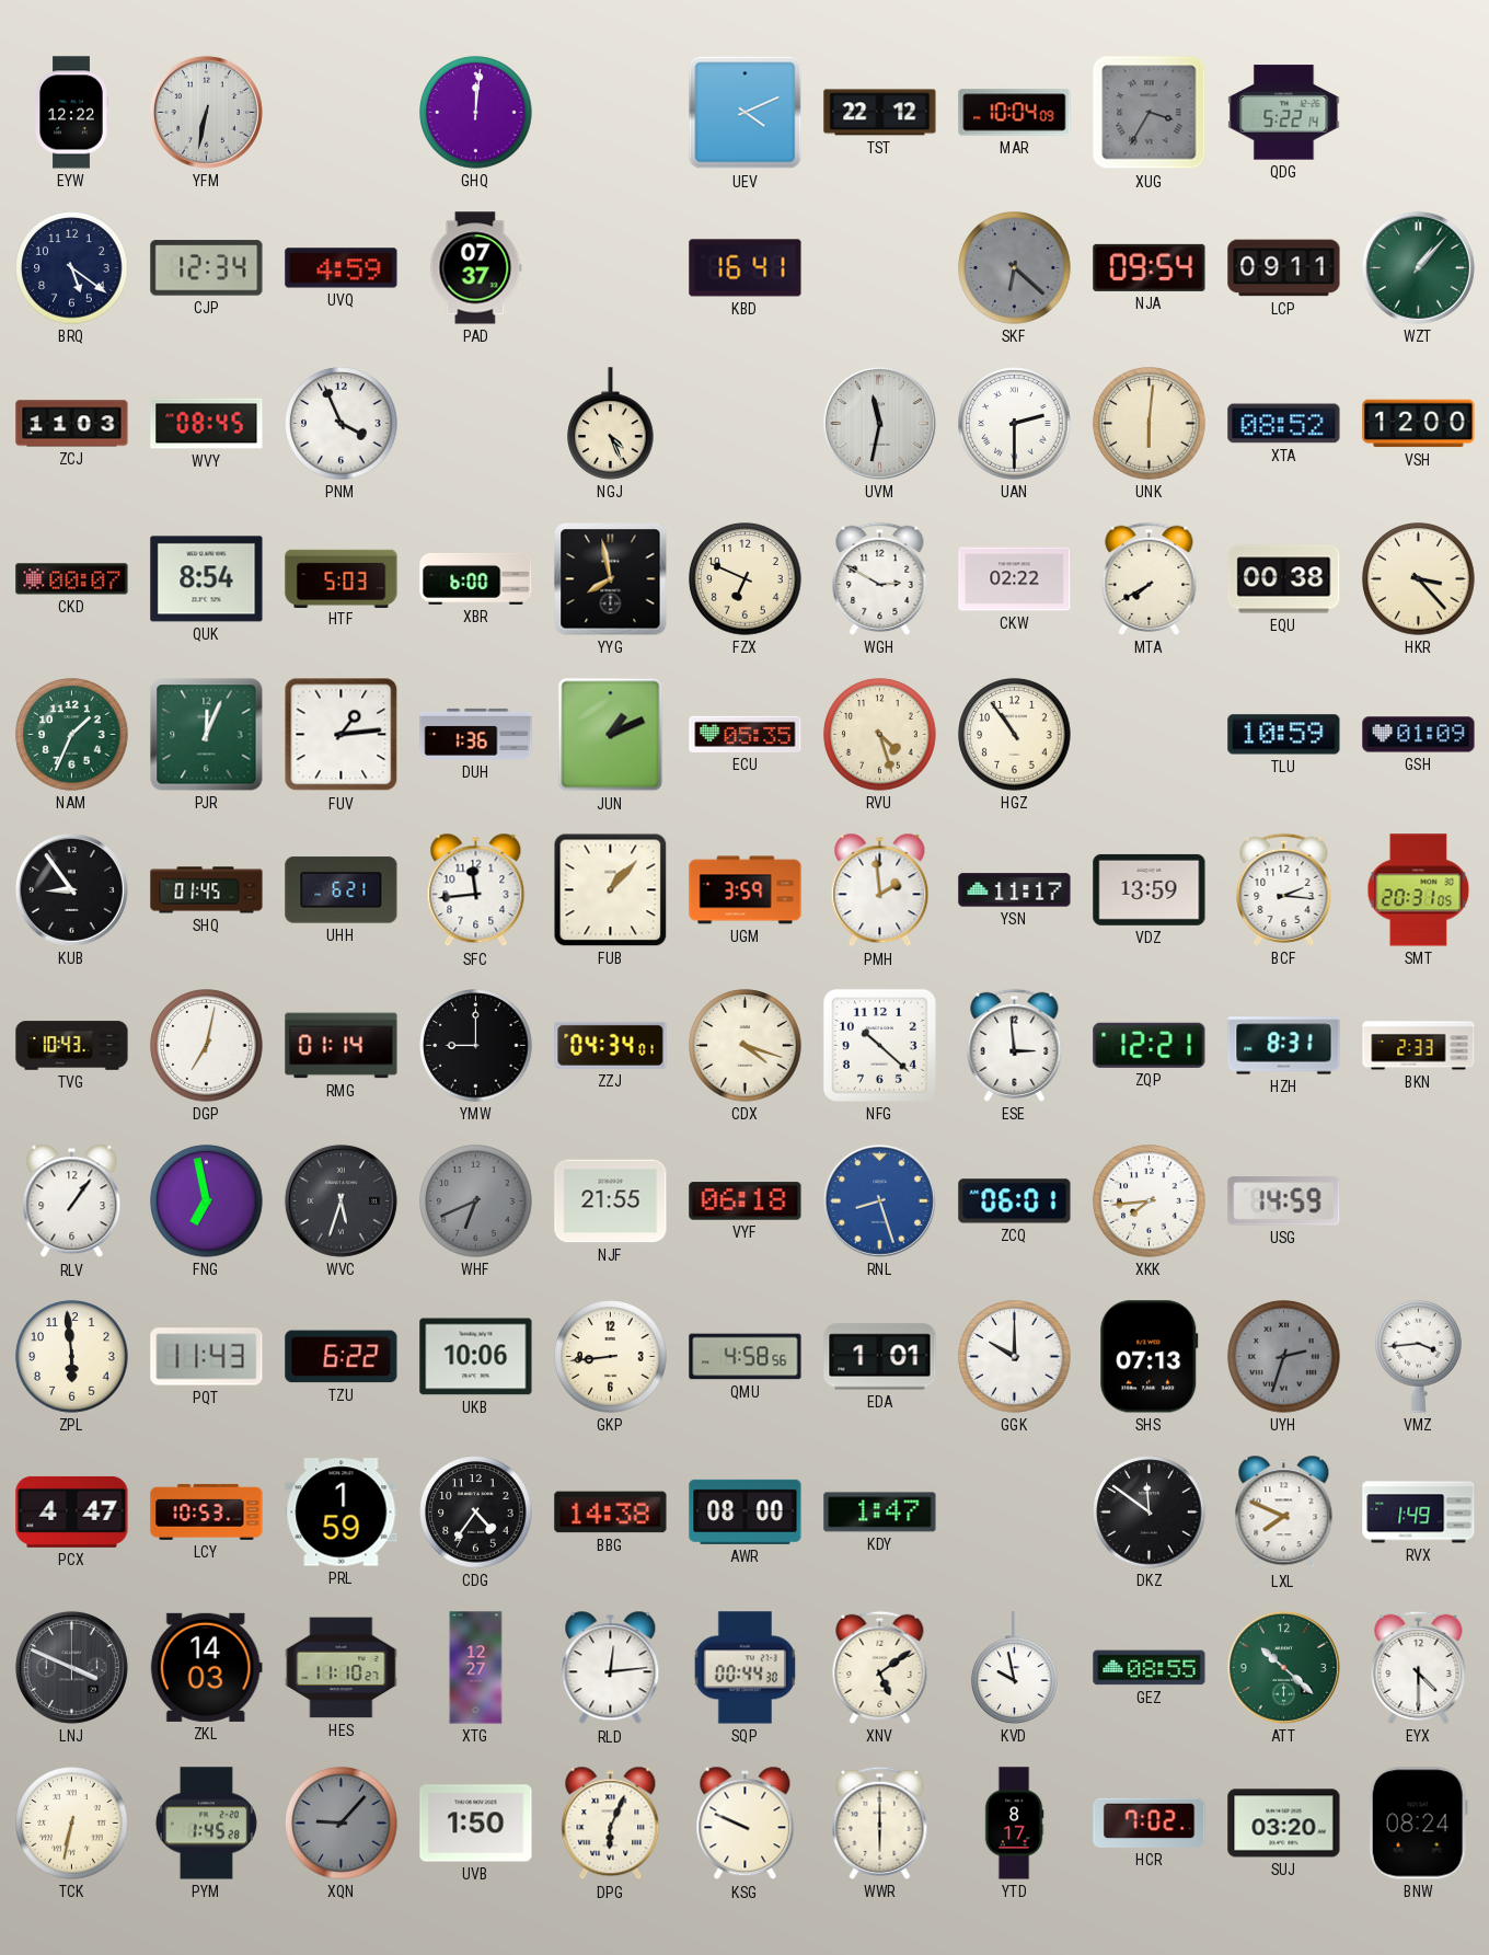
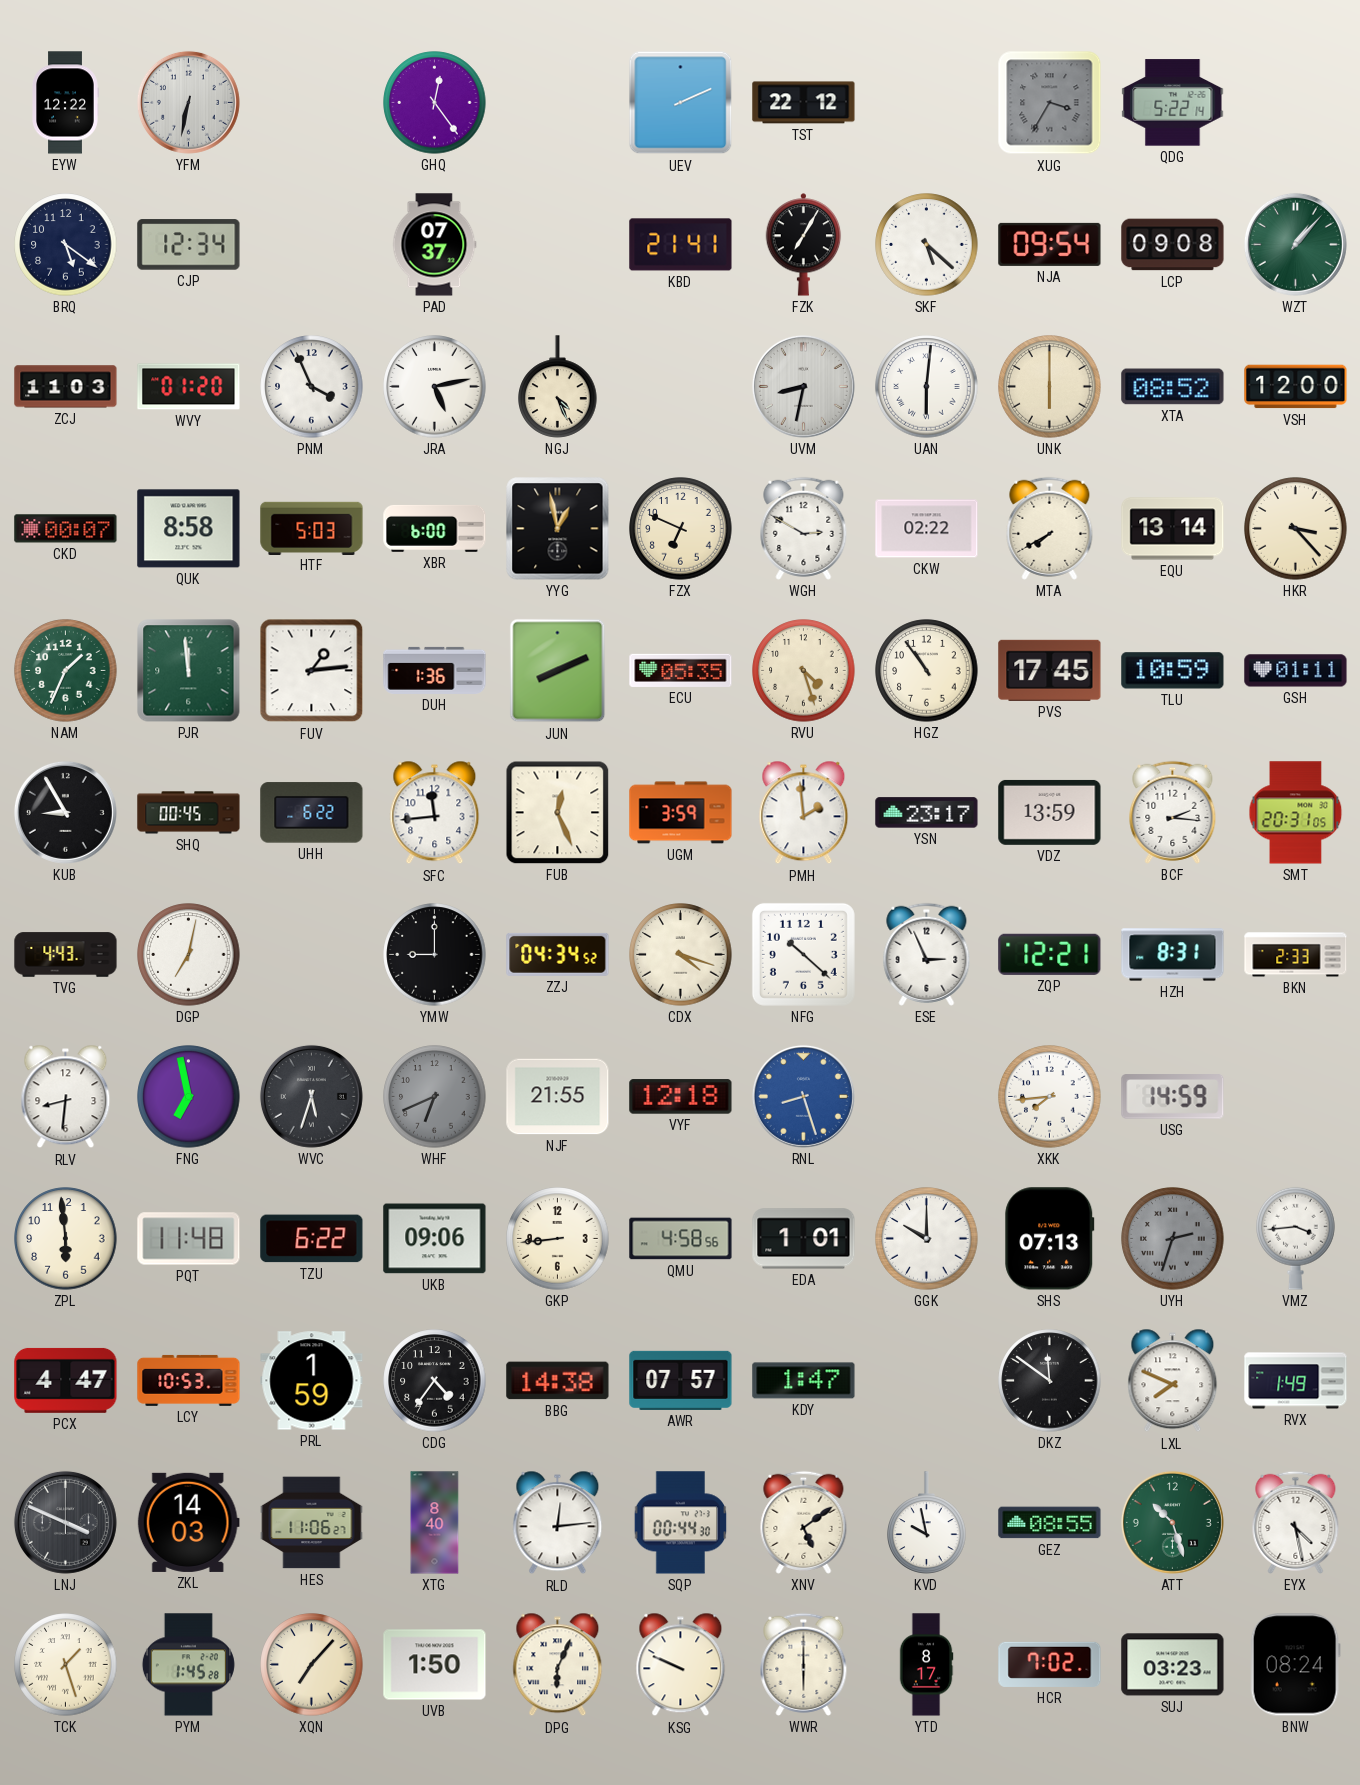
GHQ: 12:01 -> 12:24 (435, 103)
UEV: 4:11 -> 2:11 (681, 103)
MAR: 10:04 -> none (1015, 113)
UVQ: 4:59 -> none (342, 268)
KBD: 16:41 -> 21:41 (681, 245)
FZK: none -> 7:05 (804, 245)
SKF: 6:22 -> 5:22 (927, 245)
SKF dial: grey -> white (927, 245)
LCP: 09:11 -> 09:08 (1173, 245)
WVY: 08:45 -> 01:20 (189, 387)
JRA: none -> 5:13 (435, 387)
UVM: 11:32 -> 8:32 (803, 386)
UAN: 2:30 -> 6:01 (927, 387)
UNK: 6:01 -> 6:00 (1050, 387)
QUK: 8:54 -> 8:58 (189, 529)
YYG: 7:58 -> 12:58 (558, 529)
EQU: 00:38 -> 13:14 (1173, 529)
PJR: 12:04 -> 11:59 (189, 671)
JUN: 1:11 -> 8:11 (558, 671)
PVS: none -> 17:45 (1050, 670)
GSH: 01:09 -> 01:11 (1296, 671)
KUB: 8:54 -> 8:55 (65, 812)
SHQ: 01:45 -> 00:45 (189, 813)
UHH: 6:21 -> 6:22 (312, 813)
FUB: 1:07 -> 12:26 (558, 813)
YSN: 11:17 -> 23:17 (927, 813)
TVG: 10:43 -> 4:43 (66, 955)
RMG: 01:14 -> none (342, 1046)
ZZJ: 04:34:01 -> 04:34:52 (558, 954)
ESE: 2:59 -> 2:56 (927, 954)
RLV: 1:06 -> 8:31 (66, 1097)
VYF: 06:18 -> 12:18 (681, 1097)
ZCQ: 06:01 -> none (1015, 1201)
PQT: 11:43 -> 11:48 (189, 1239)
UKB: 10:06 -> 09:06 (435, 1239)
AWR: 08:00 -> 07:57 (681, 1380)
HES: 11:10 -> 11:06 (312, 1523)
XTG: 12:27 -> 8:40 (435, 1523)
ATT: 10:22 -> 10:27 (1172, 1522)
EYX: 4:30 -> 4:28 (1296, 1522)
TCK: 6:32 -> 1:27 (66, 1665)
XQN: 9:07 -> 7:07 (312, 1665)
XQN dial: grey -> cream (312, 1665)
SUJ: 03:20 -> 03:23 (1173, 1665)
